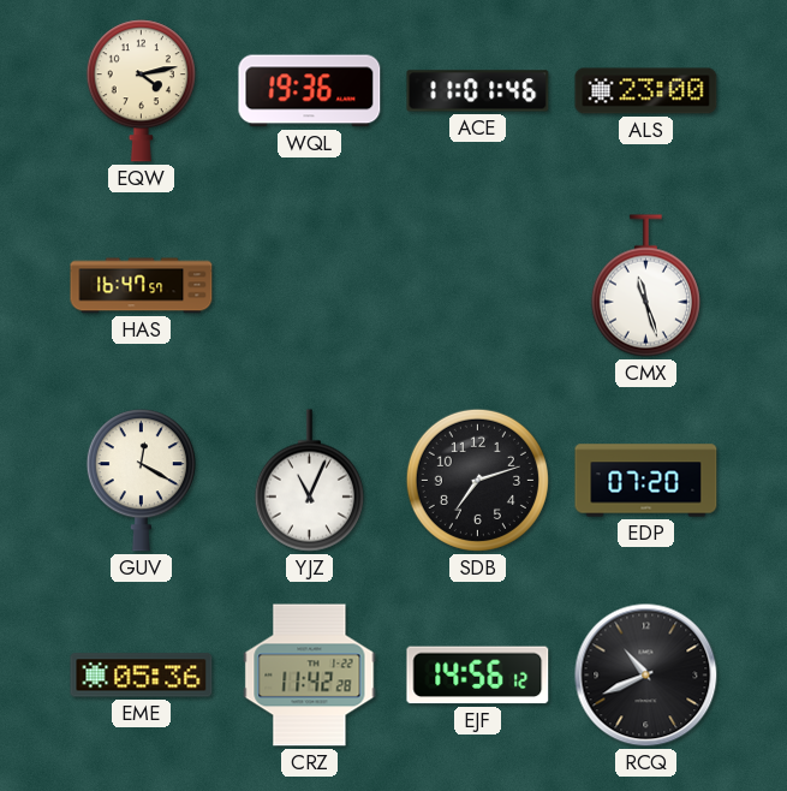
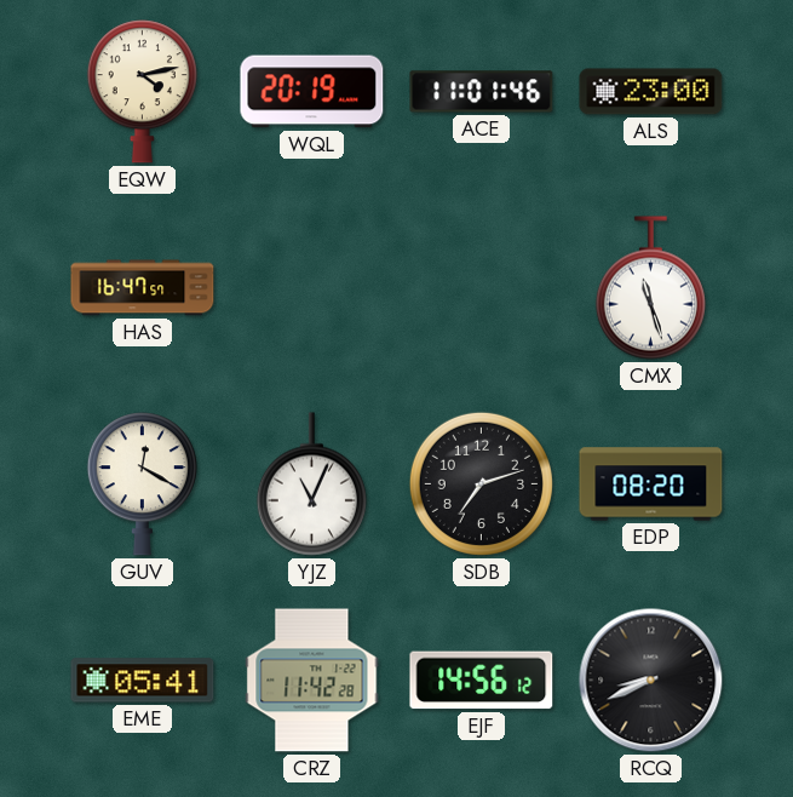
WQL: 19:36 -> 20:19 (312, 92)
EDP: 07:20 -> 08:20 (651, 484)
EME: 05:36 -> 05:41 (143, 681)
RCQ: 10:41 -> 8:41 (651, 681)
